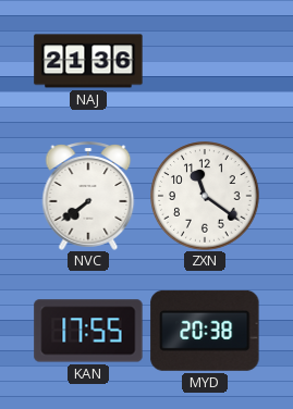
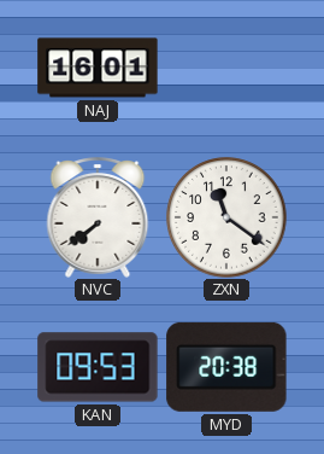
NAJ: 21:36 -> 16:01 (98, 68)
KAN: 17:55 -> 09:53 (98, 367)
